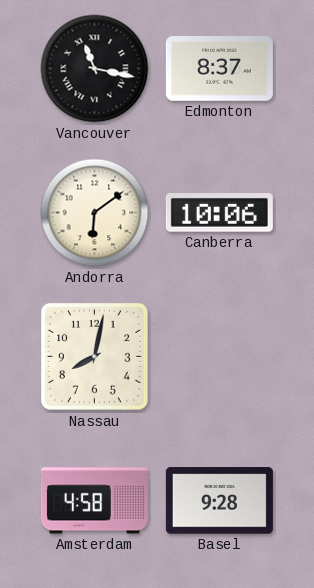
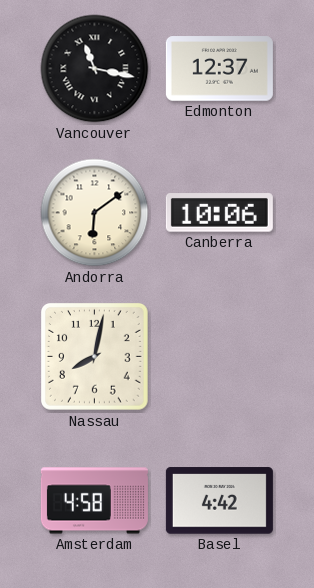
Edmonton: 8:37 -> 12:37 (219, 69)
Basel: 9:28 -> 4:42 (219, 501)
